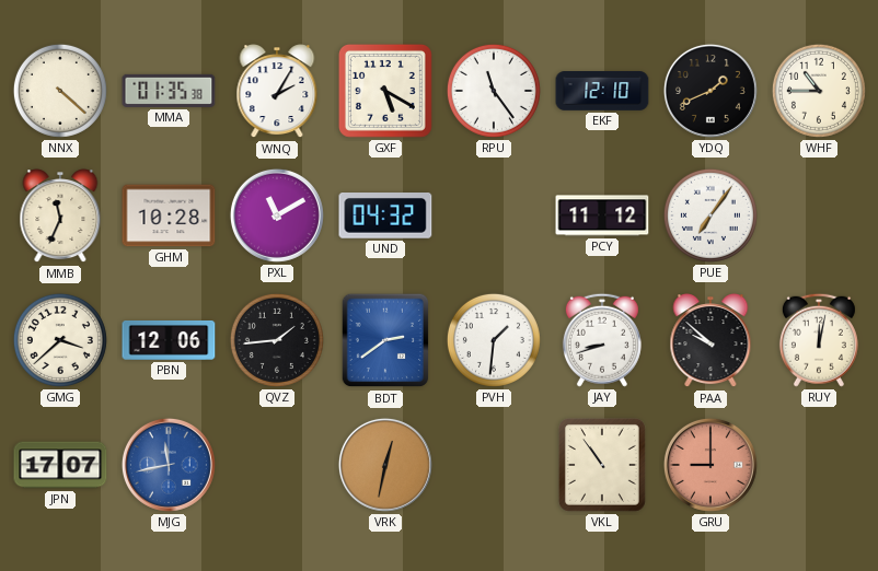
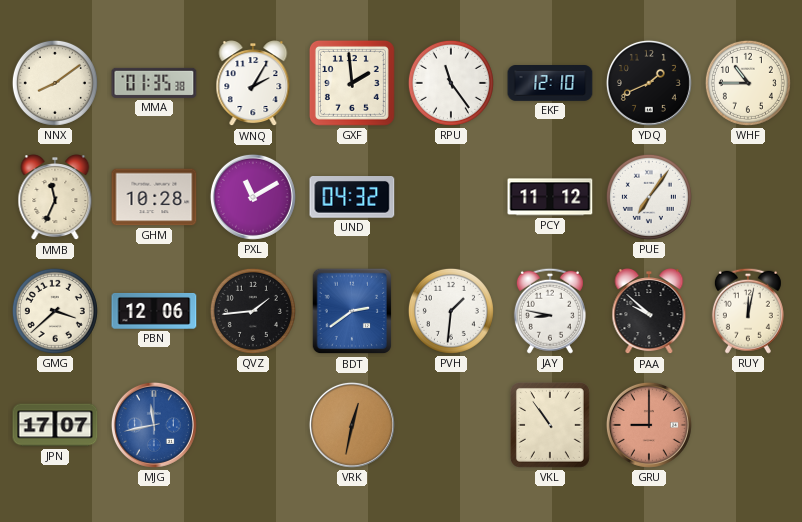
NNX: 4:22 -> 8:09 (55, 83)
GXF: 5:20 -> 1:59 (352, 83)
JAY: 8:42 -> 8:47 (550, 311)
